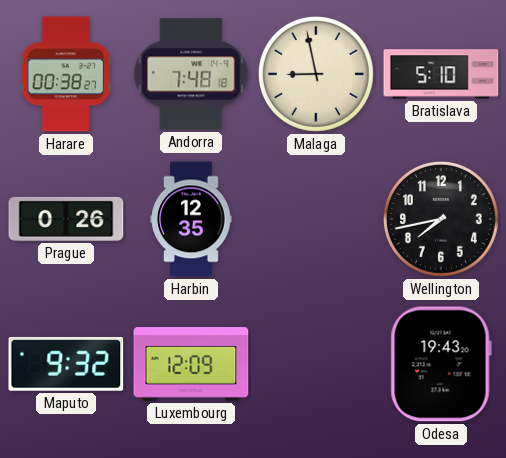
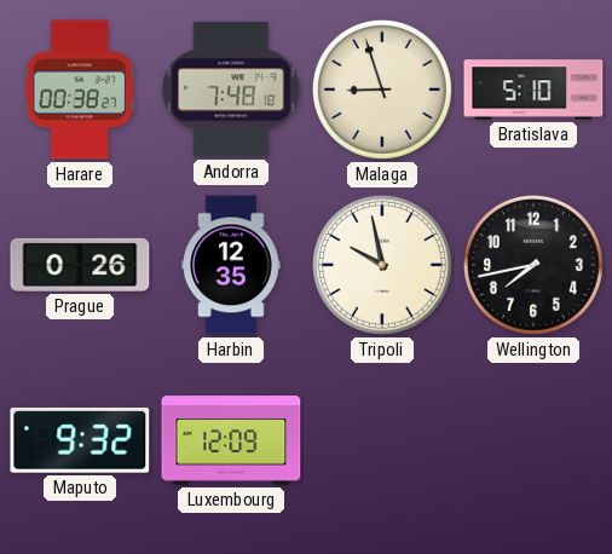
Malaga: 8:58 -> 8:57 (382, 90)
Tripoli: none -> 9:58 (382, 265)
Odesa: 19:43 -> none (441, 364)
